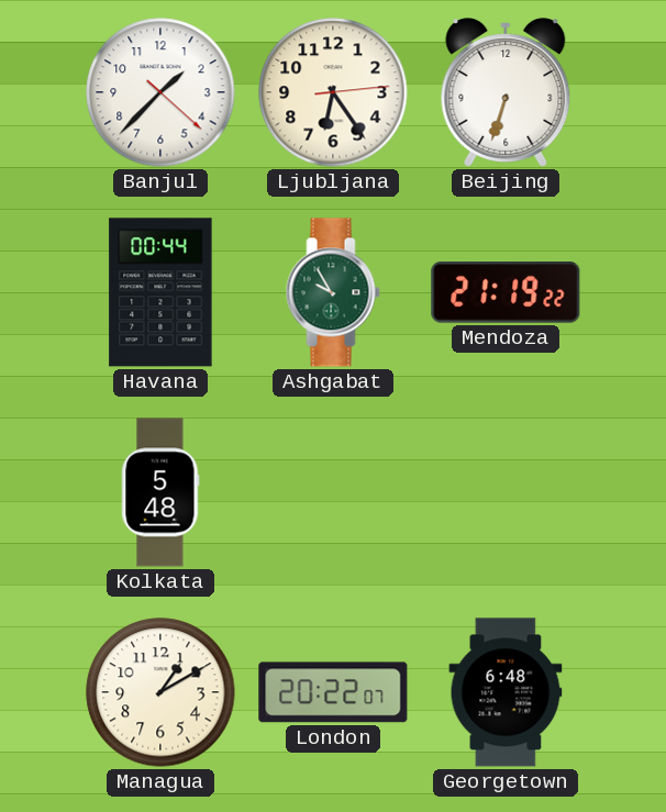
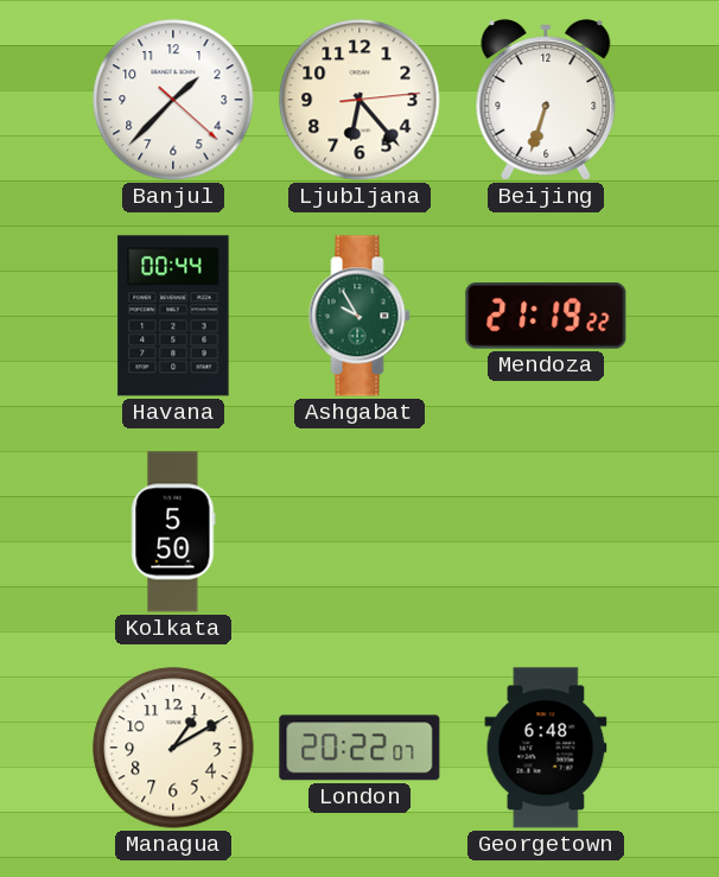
Ljubljana: 6:24 -> 6:23 (359, 100)
Kolkata: 5:48 -> 5:50 (173, 532)
